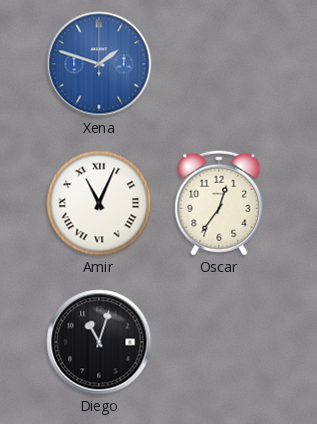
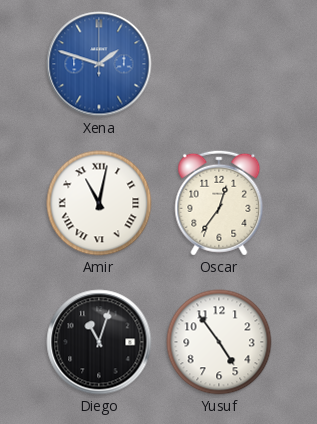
Amir: 11:04 -> 11:02 (99, 203)
Yusuf: none -> 4:54 (219, 342)
